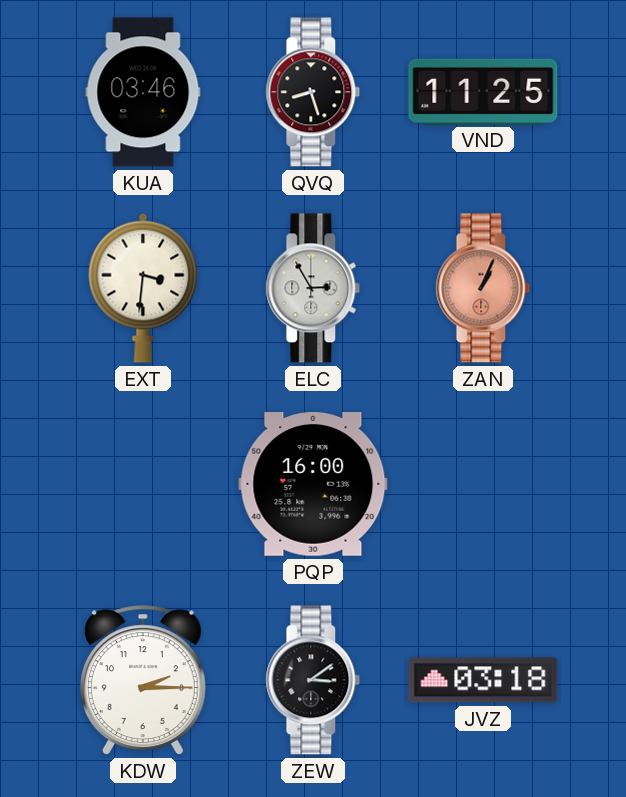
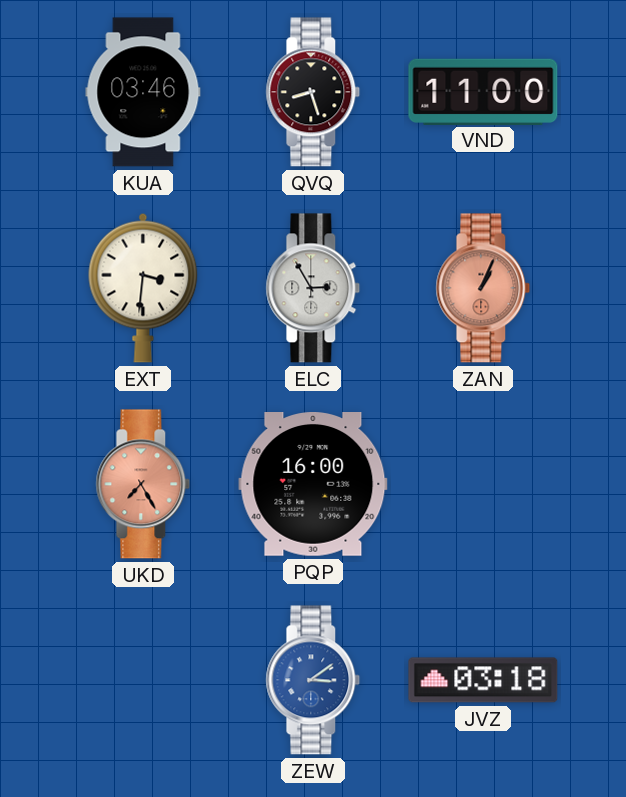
VND: 11:25 -> 11:00 (483, 91)
UKD: none -> 7:25 (143, 484)
KDW: 2:15 -> none (143, 680)
ZEW dial: black -> blue (313, 680)
